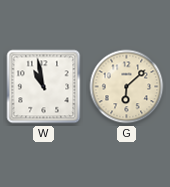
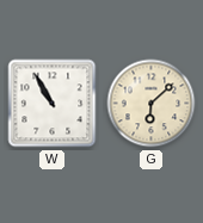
W: 10:58 -> 10:55 (53, 104)
